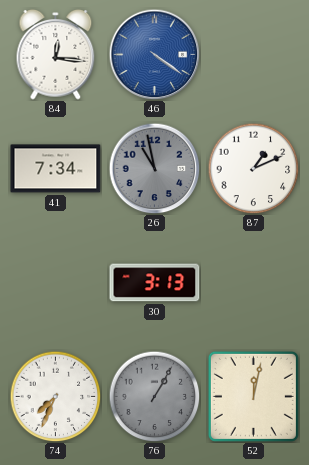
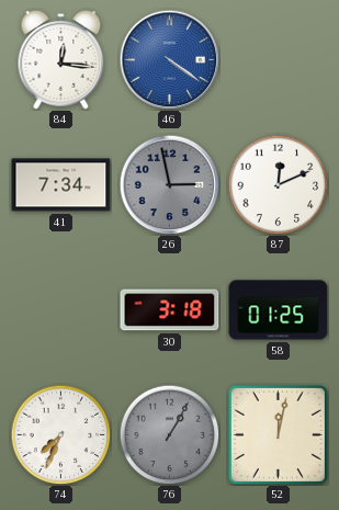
26: 10:58 -> 2:58 (169, 184)
87: 1:11 -> 12:11 (278, 184)
30: 3:13 -> 3:18 (170, 310)
58: none -> 01:25 (279, 310)
